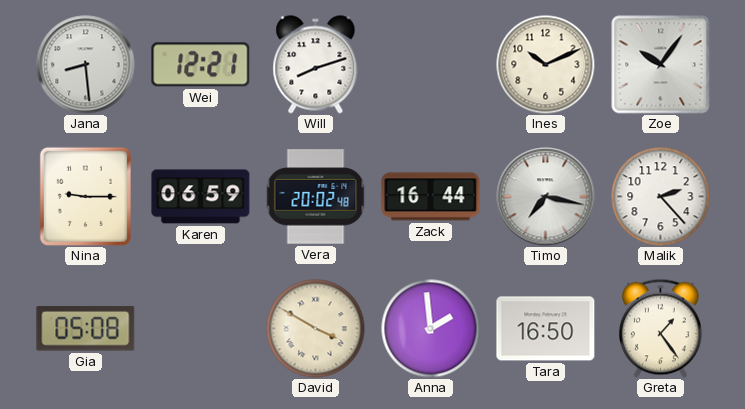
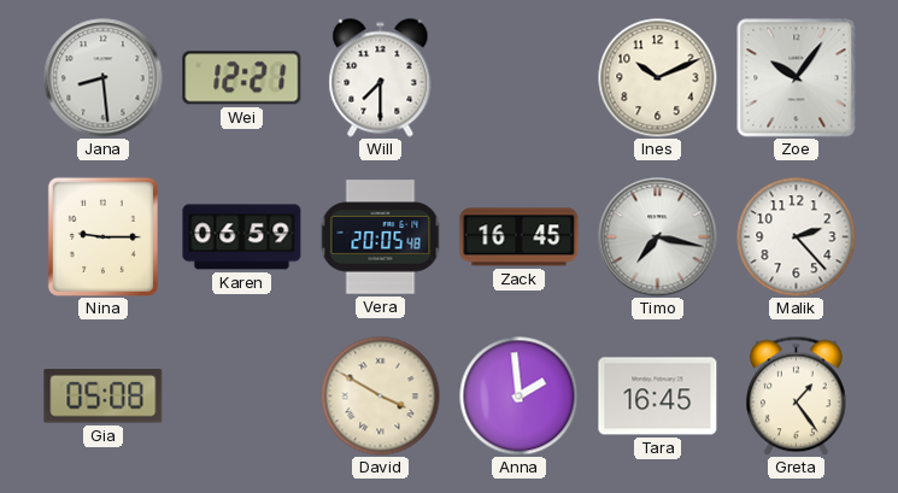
Will: 8:12 -> 7:30 (381, 78)
Vera: 20:02 -> 20:05 (380, 237)
Zack: 16:44 -> 16:45 (520, 237)
Tara: 16:50 -> 16:45 (658, 397)
